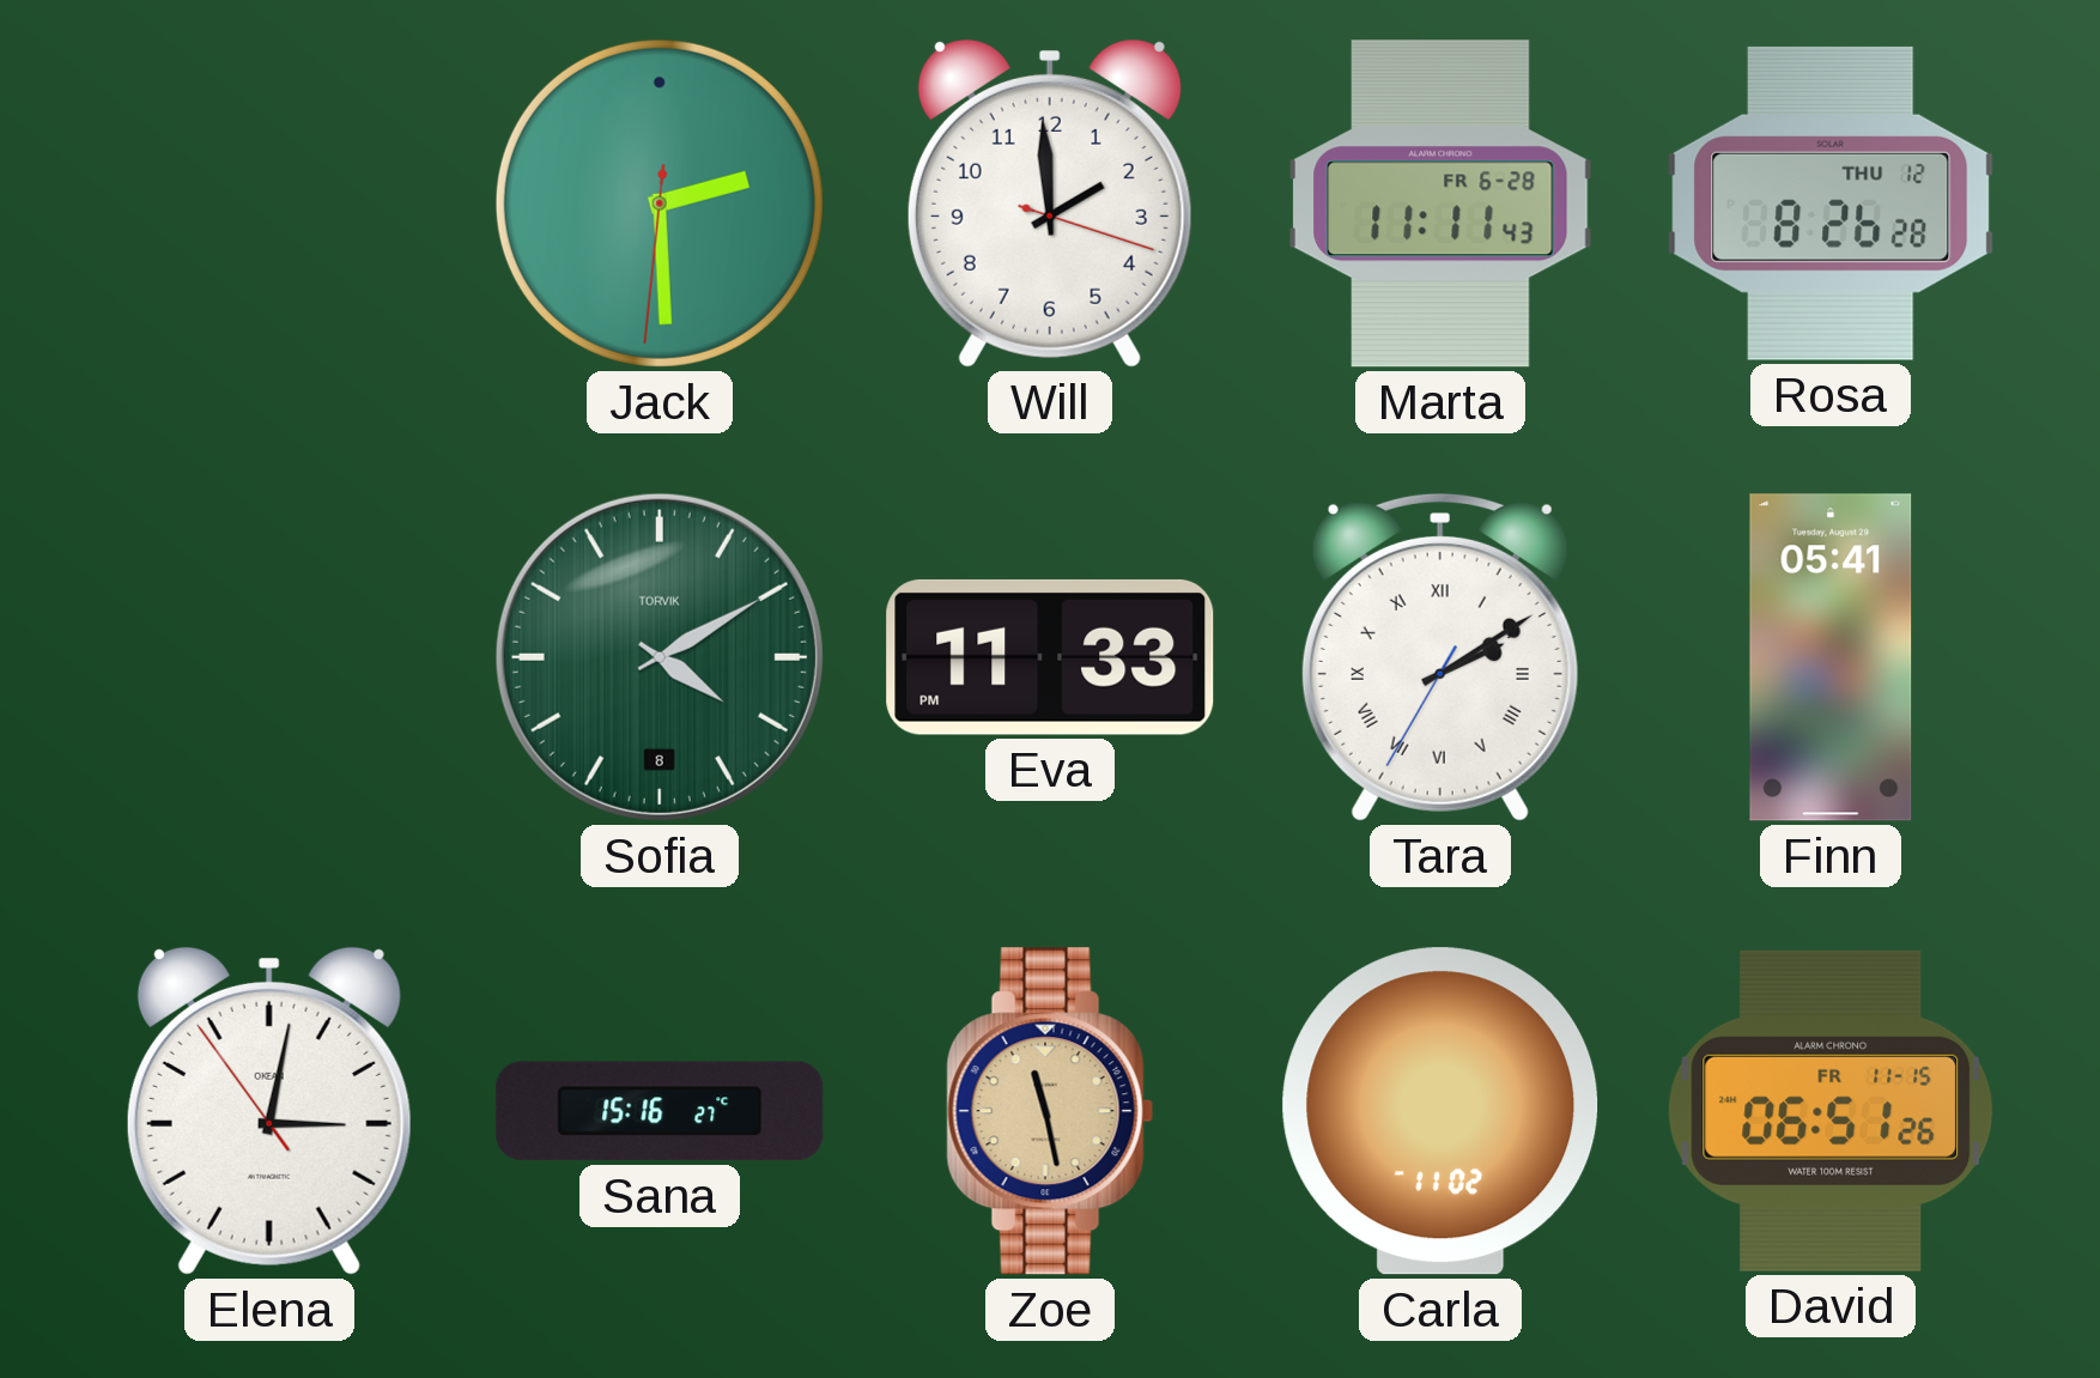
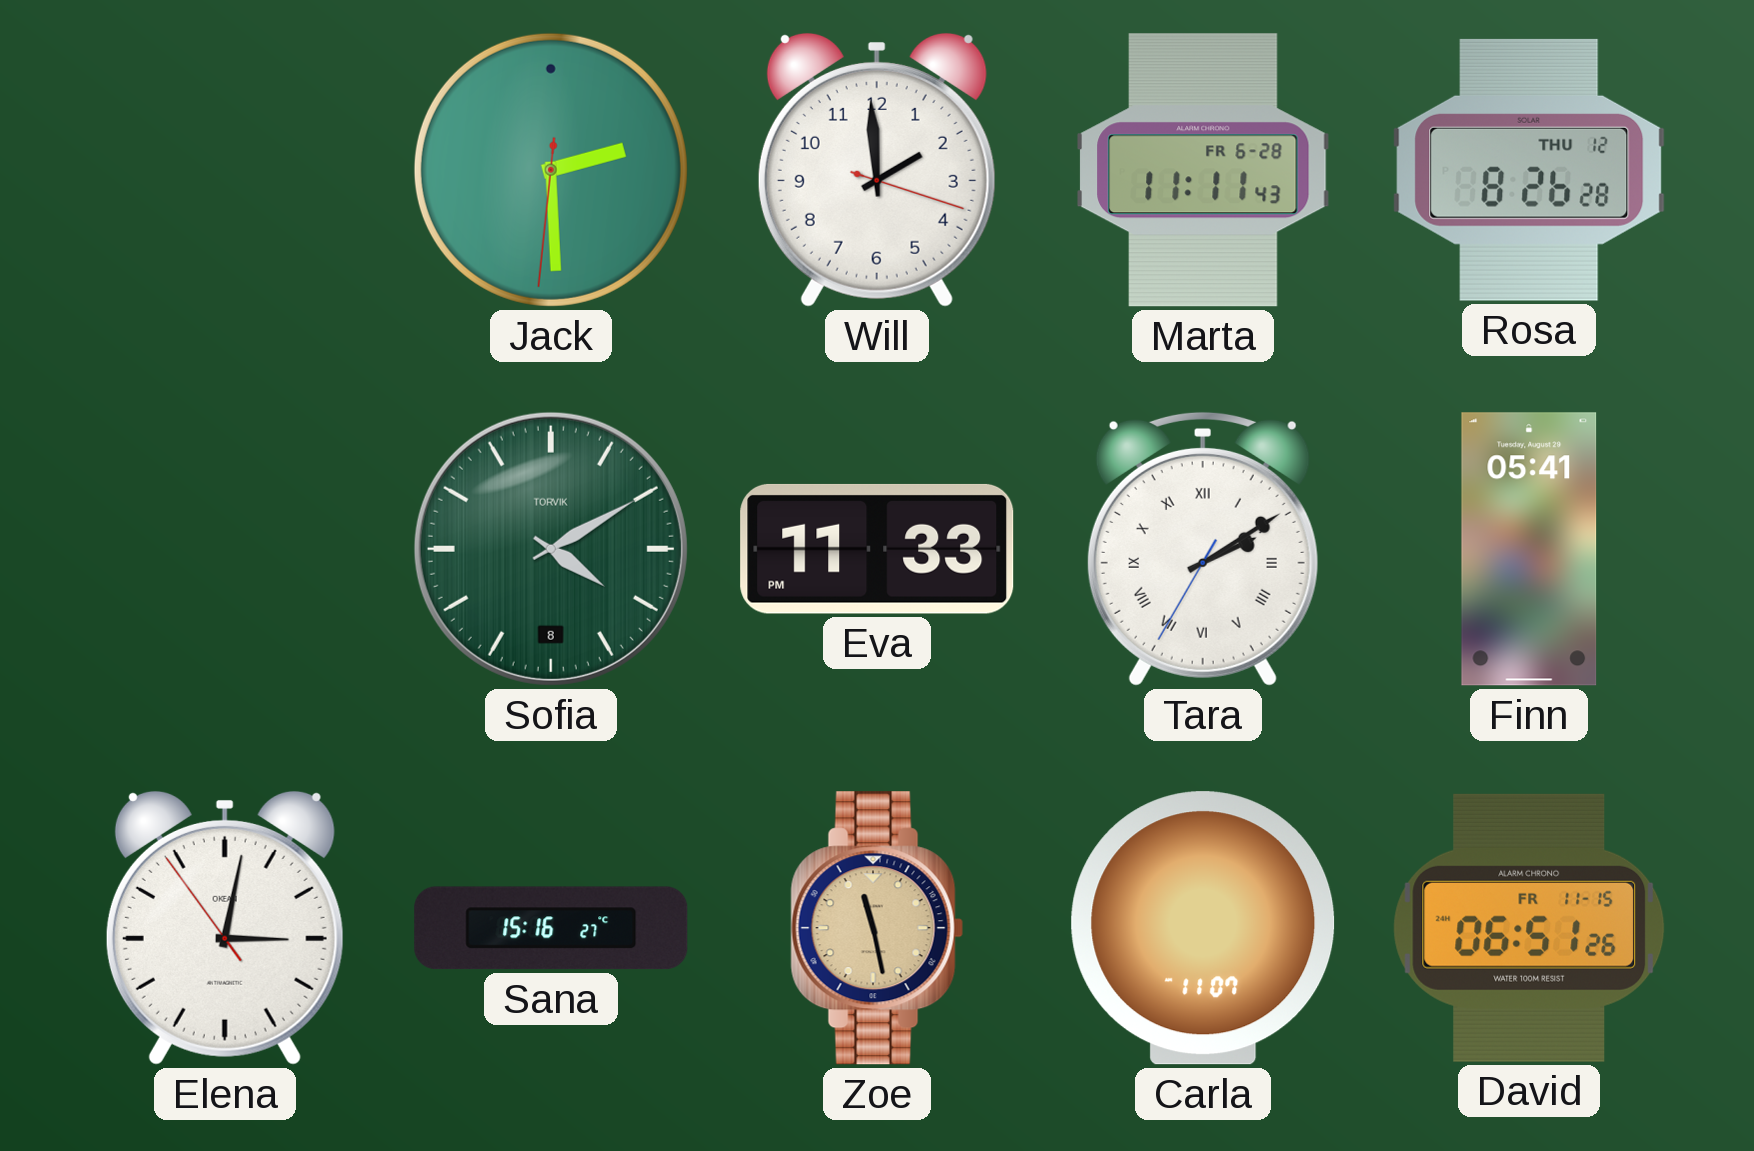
Carla: 11:02 -> 11:07 (1203, 928)
